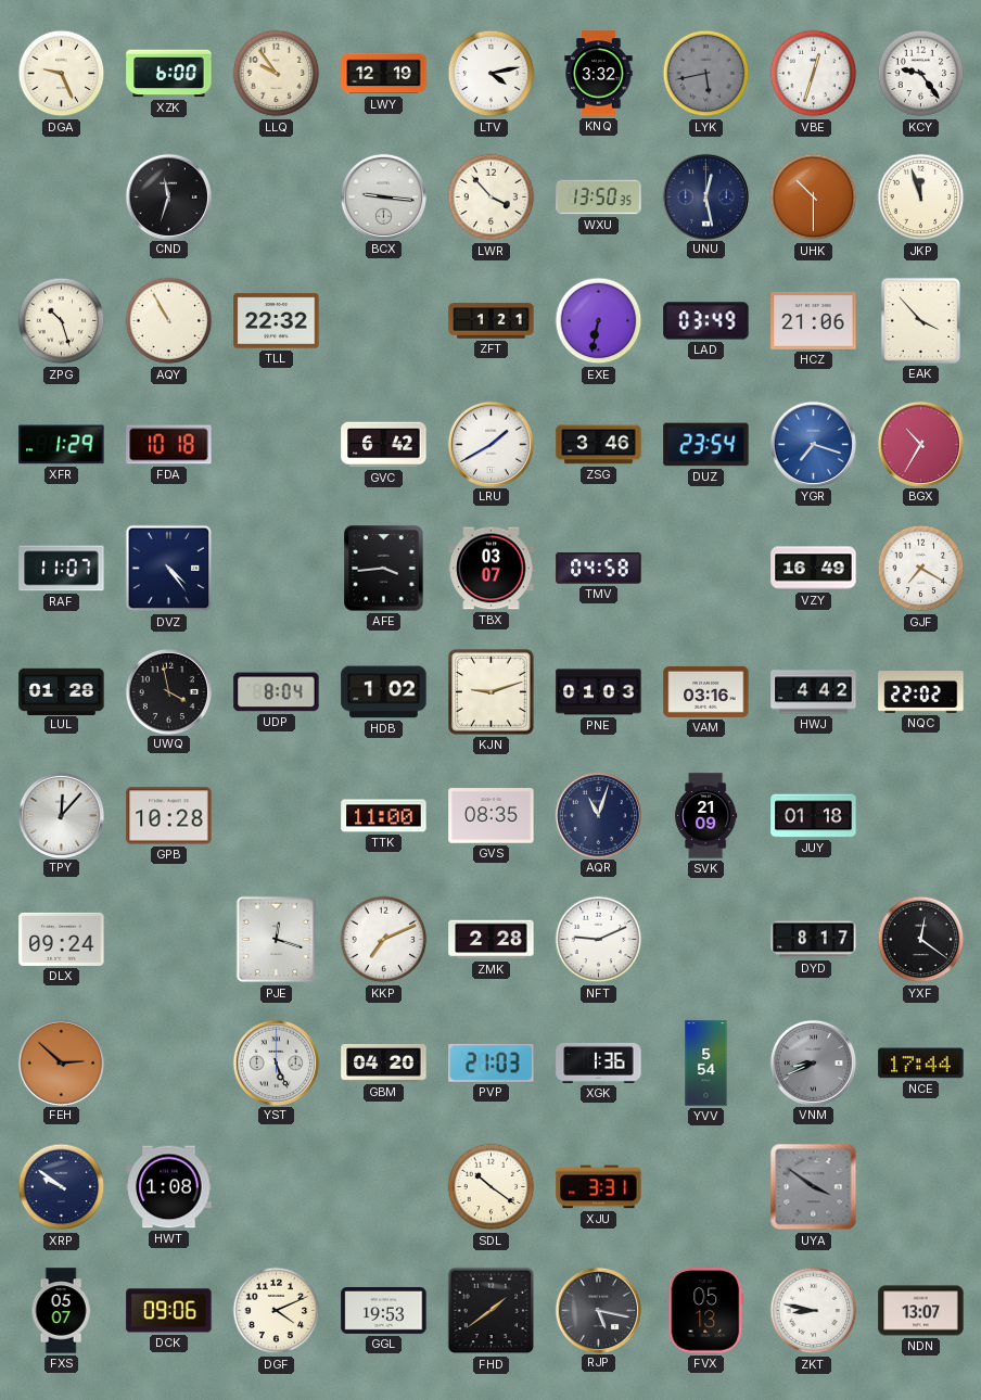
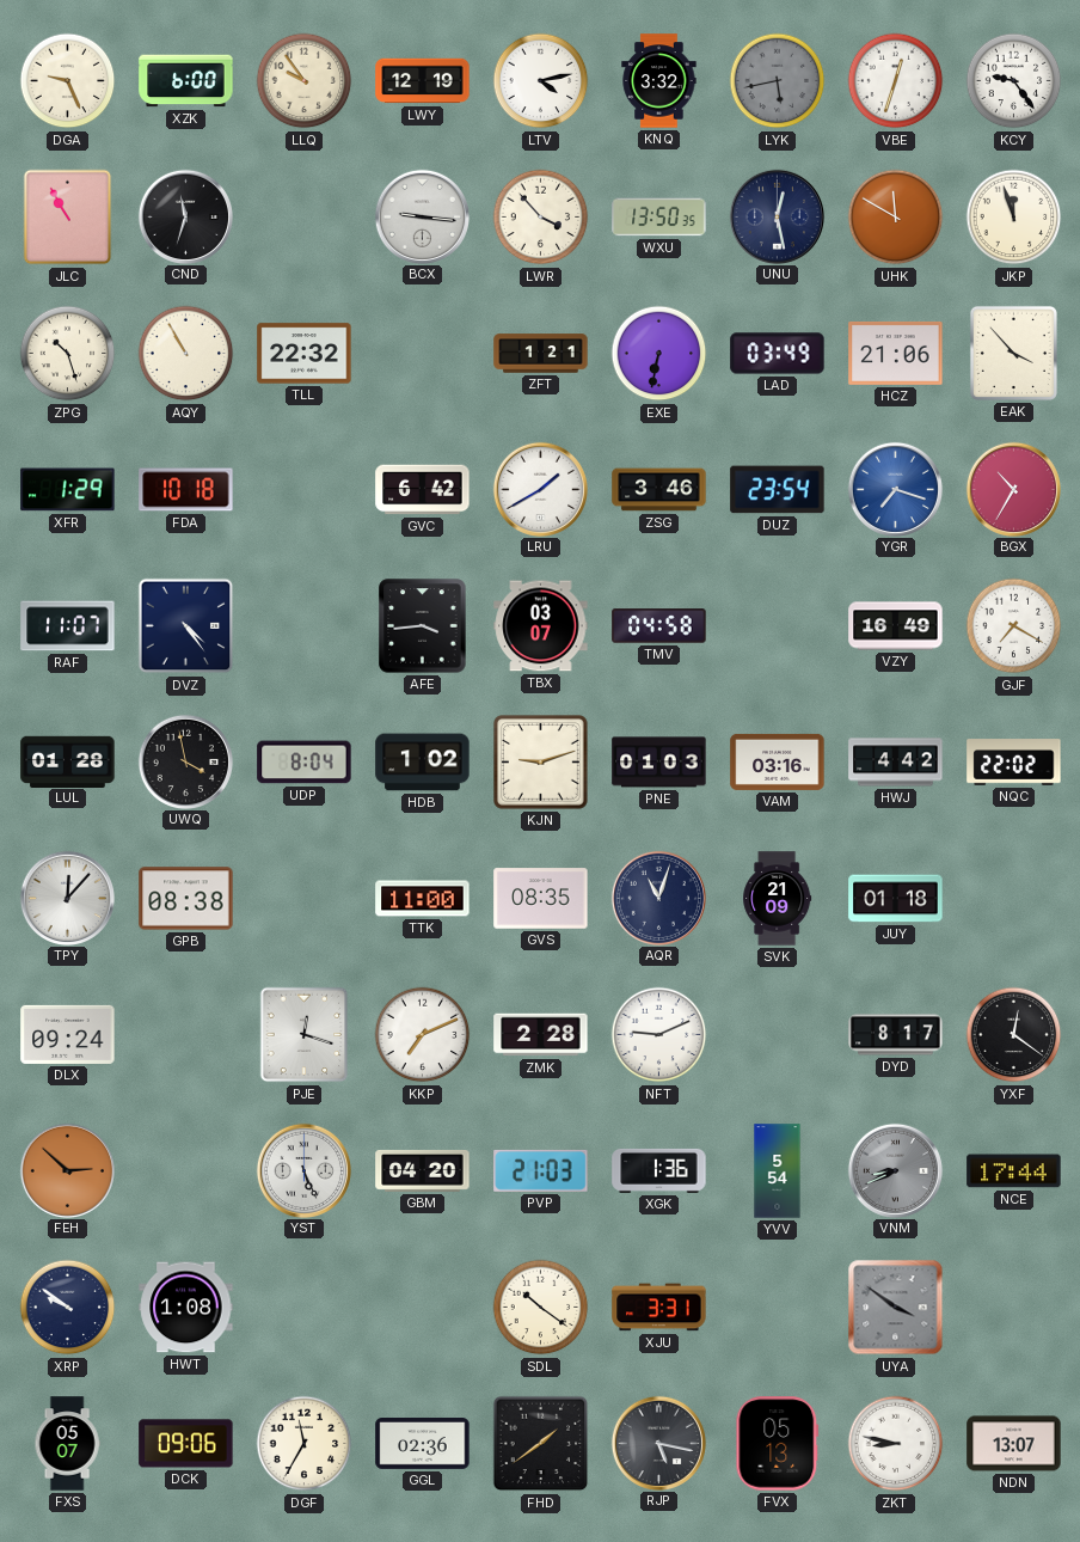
JLC: none -> 10:55 (68, 218)
UHK: 10:30 -> 11:50 (896, 218)
GPB: 10:28 -> 08:38 (186, 899)
DGF: 4:11 -> 11:35 (305, 1444)
GGL: 19:53 -> 02:36 (423, 1444)
